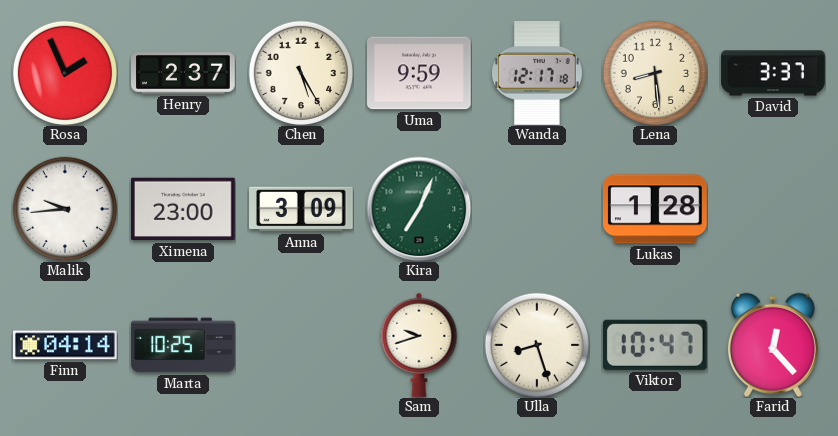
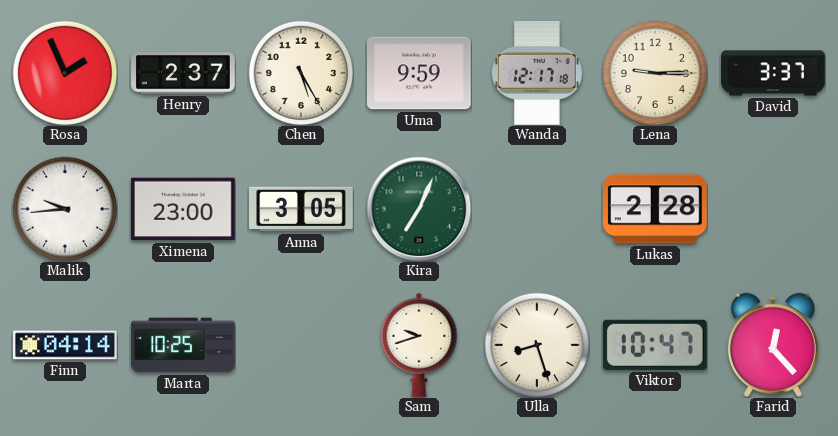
Lena: 8:29 -> 9:15 (654, 72)
Anna: 3:09 -> 3:05 (301, 209)
Lukas: 1:28 -> 2:28 (655, 209)
